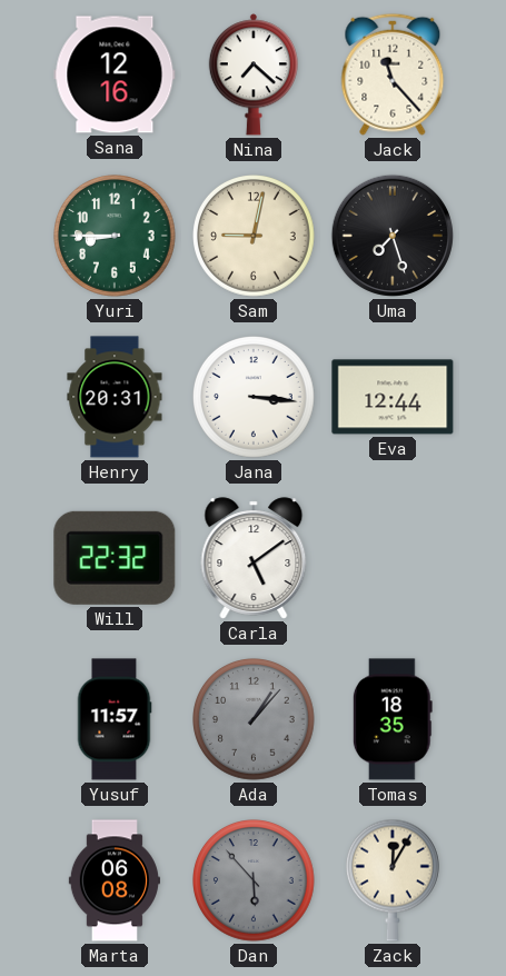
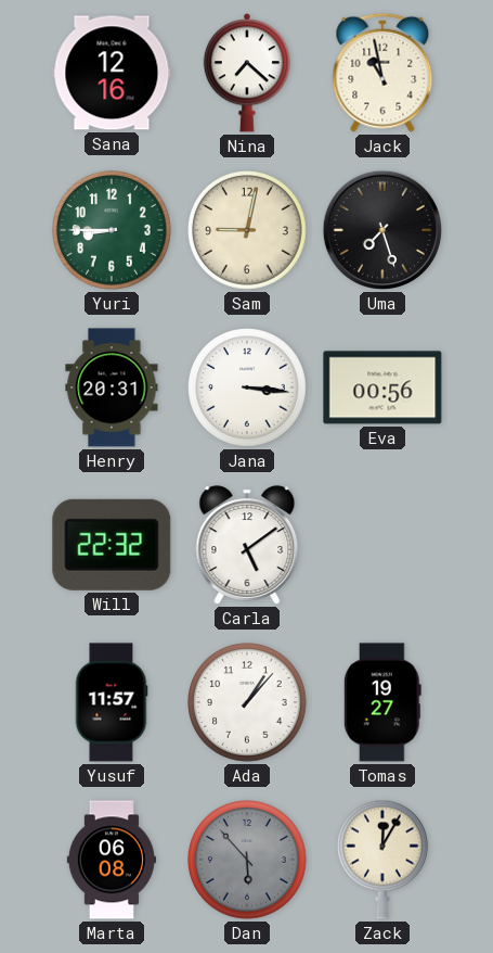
Jack: 11:23 -> 10:58 (382, 73)
Eva: 12:44 -> 00:56 (382, 387)
Ada dial: grey -> white (248, 703)
Tomas: 18:35 -> 19:27 (382, 702)
